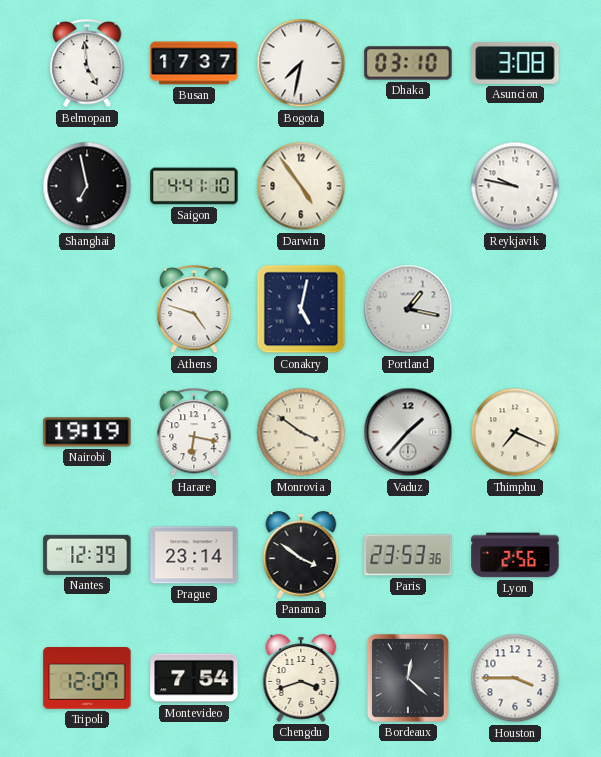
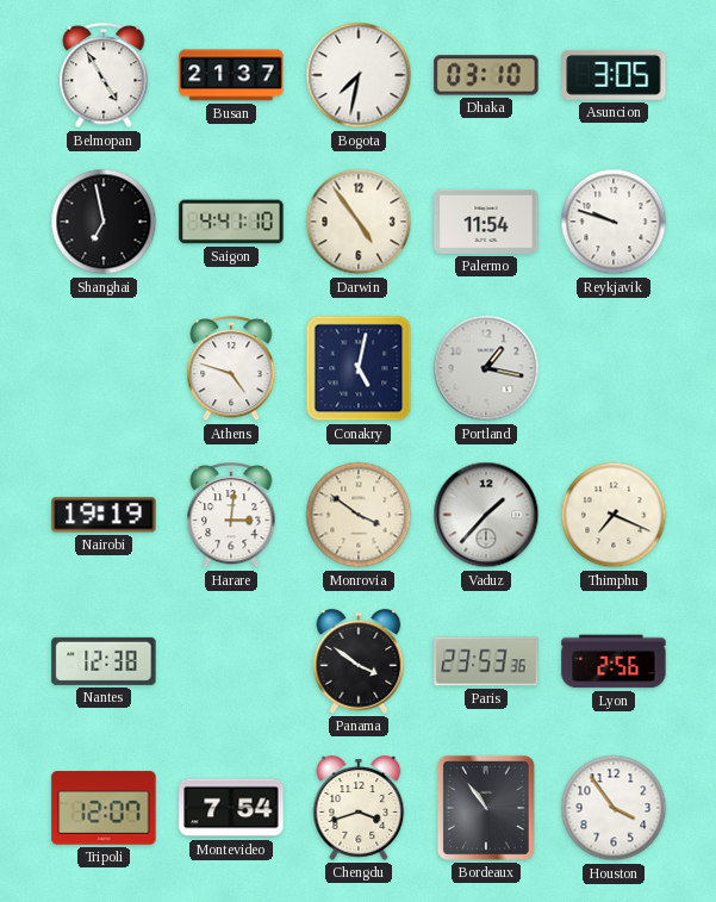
Belmopan: 4:59 -> 4:55 (104, 76)
Busan: 17:37 -> 21:37 (231, 75)
Asuncion: 3:08 -> 3:05 (614, 75)
Palermo: none -> 11:54 (486, 222)
Reykjavik: 9:47 -> 9:48 (614, 222)
Harare: 6:17 -> 3:01 (231, 516)
Nantes: 12:39 -> 12:38 (104, 661)
Prague: 23:14 -> none (194, 555)
Bordeaux: 12:22 -> 10:54 (486, 808)
Houston: 3:45 -> 3:54 (614, 808)
